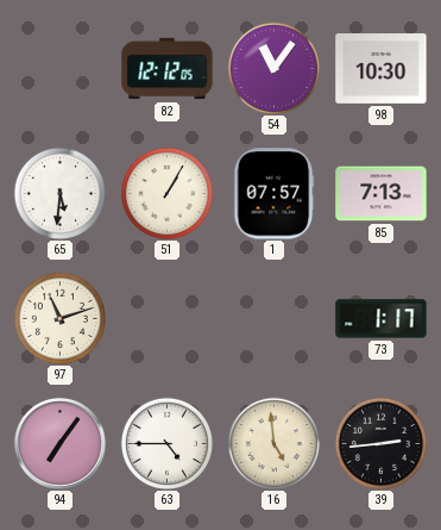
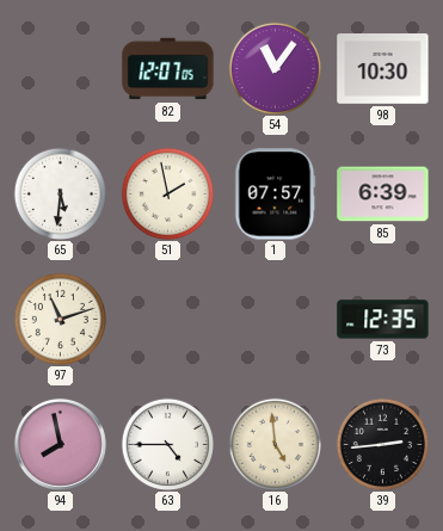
82: 12:12 -> 12:07 (168, 69)
51: 1:05 -> 1:58 (167, 193)
85: 7:13 -> 6:39 (383, 195)
73: 1:17 -> 12:35 (383, 320)
94: 7:06 -> 7:58 (60, 444)
